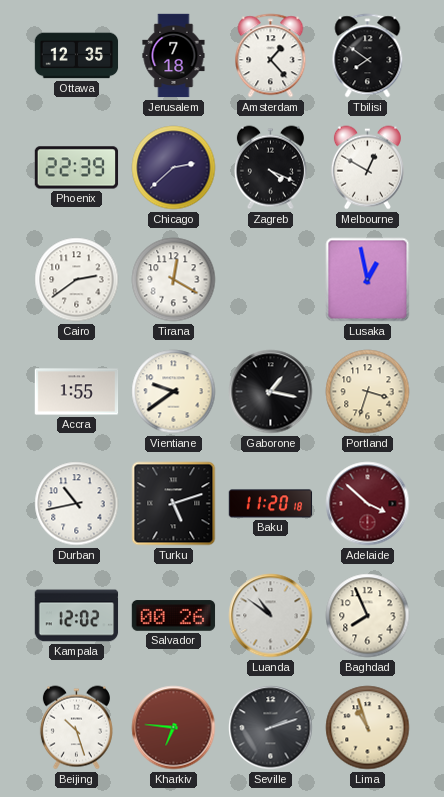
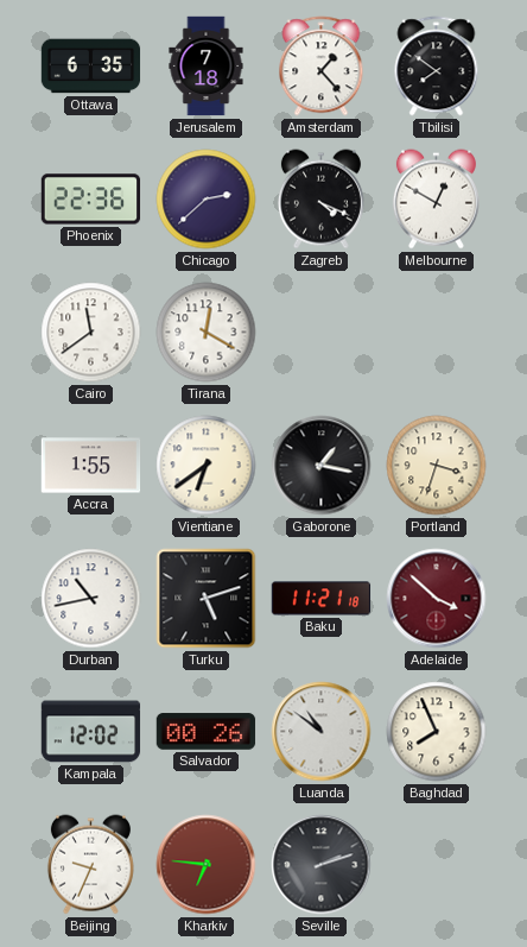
Ottawa: 12:35 -> 6:35 (91, 67)
Phoenix: 22:39 -> 22:36 (91, 200)
Cairo: 2:39 -> 11:39 (91, 333)
Lusaka: 12:58 -> none (368, 280)
Vientiane: 9:39 -> 6:39 (207, 466)
Baku: 11:20 -> 11:21 (322, 599)
Beijing: 10:27 -> 9:34 (90, 865)
Lima: 10:57 -> none (368, 728)
